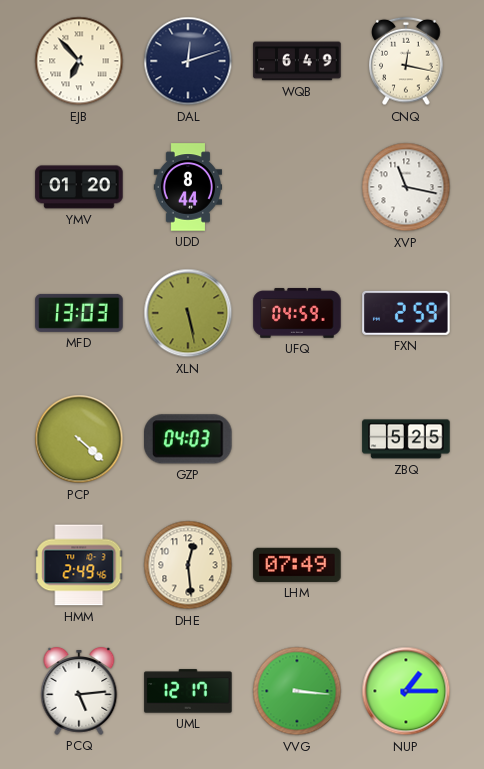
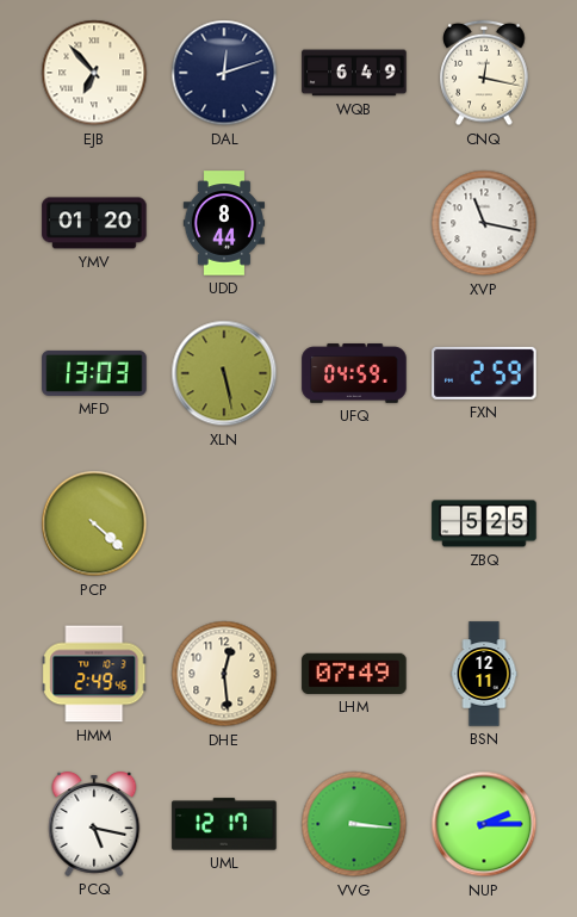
GZP: 04:03 -> none (188, 439)
BSN: none -> 12:11 (484, 674)
PCQ: 5:14 -> 5:17 (94, 824)
NUP: 1:15 -> 2:15 (484, 824)
